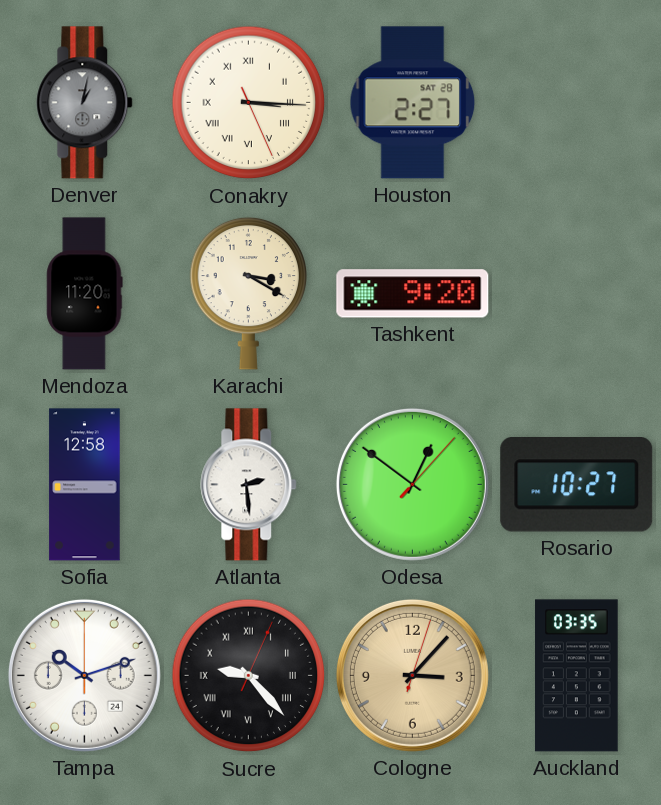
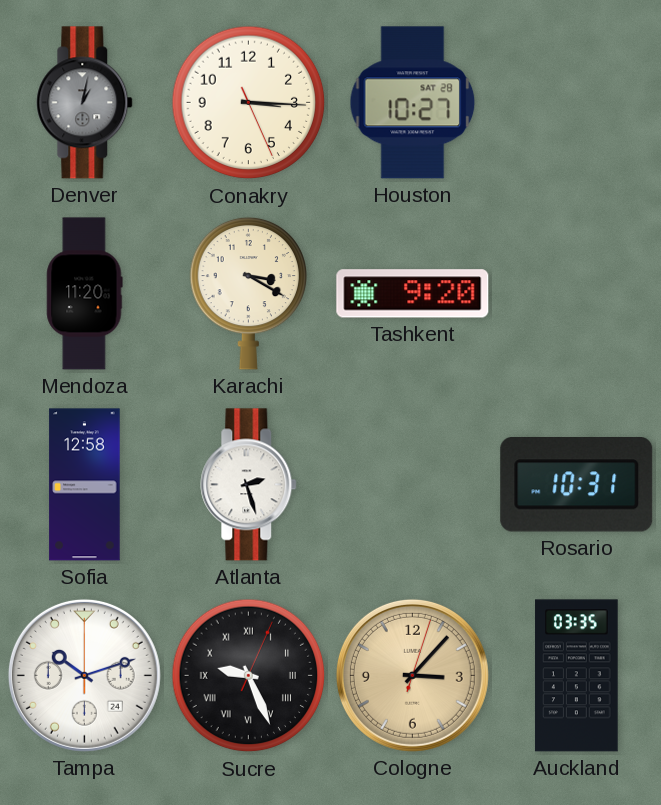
Conakry numerals: Roman -> Arabic (249, 103)
Houston: 2:27 -> 10:27 (413, 103)
Atlanta: 2:29 -> 2:27 (249, 485)
Odesa: 12:51 -> none (412, 484)
Rosario: 10:27 -> 10:31 (577, 485)
Sucre: 9:23 -> 9:26 (249, 676)
